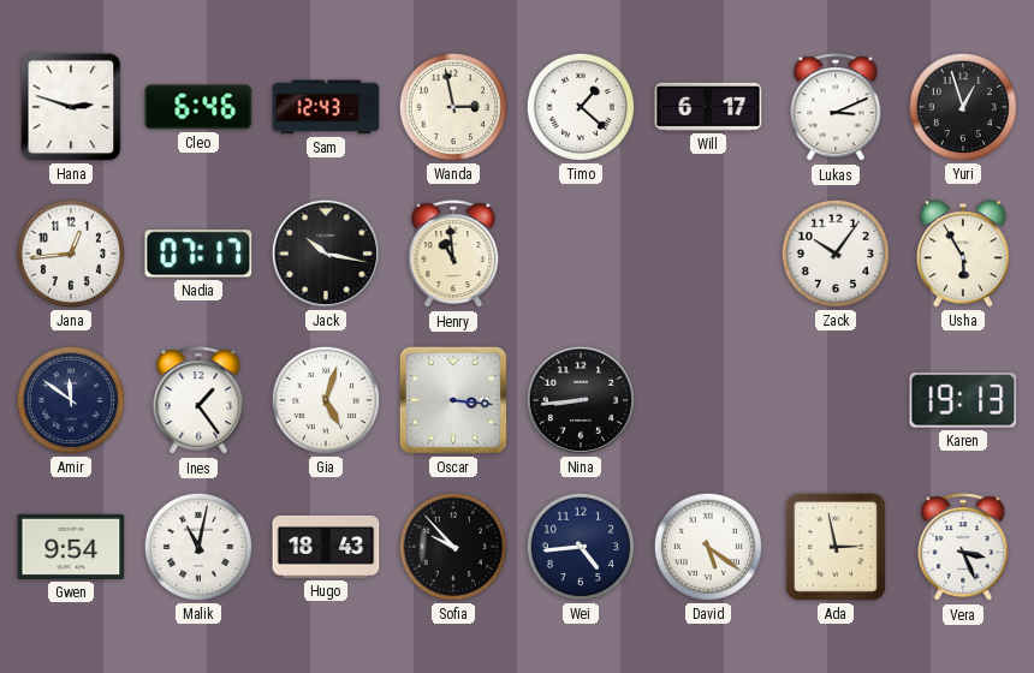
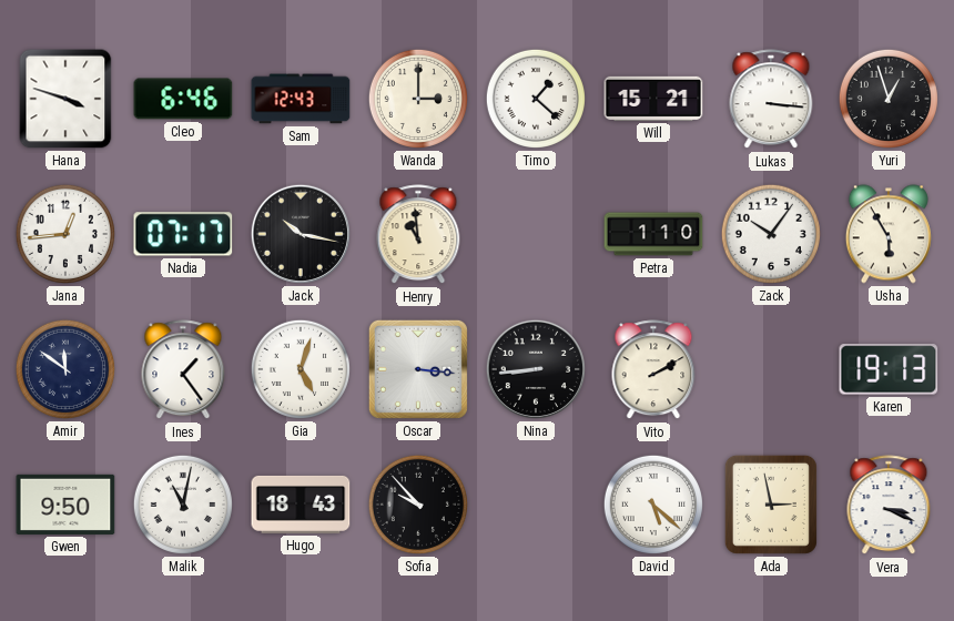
Hana: 2:48 -> 3:48 (65, 99)
Wanda: 2:58 -> 3:00 (418, 99)
Will: 6:17 -> 15:21 (653, 99)
Lukas: 3:11 -> 3:16 (771, 100)
Petra: none -> 1:10 (653, 234)
Vito: none -> 2:10 (653, 370)
Gwen: 9:54 -> 9:50 (65, 505)
Wei: 4:44 -> none (581, 547)
David: 5:21 -> 5:22 (653, 505)
Vera: 3:26 -> 3:19 (889, 506)
